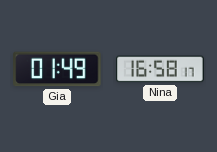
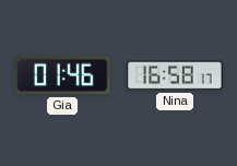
Gia: 01:49 -> 01:46 (62, 75)
